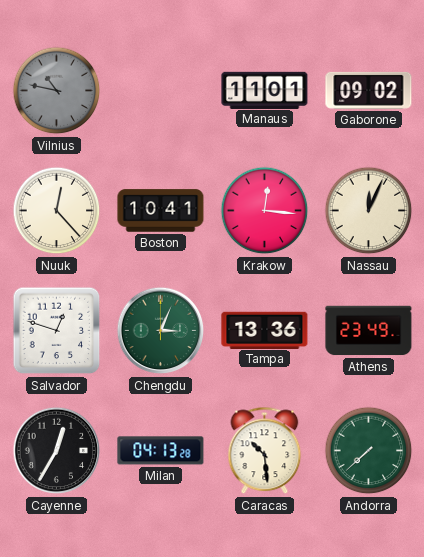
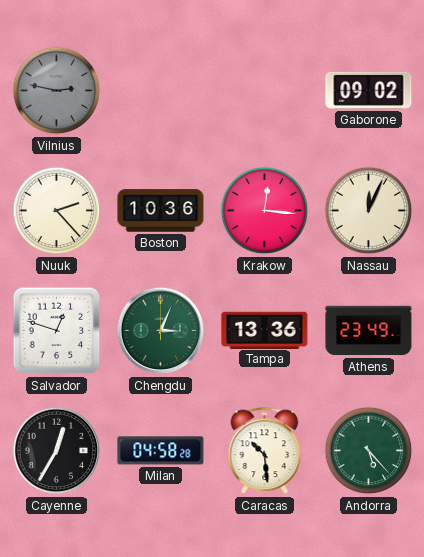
Vilnius: 10:47 -> 2:47 (57, 91)
Manaus: 11:01 -> none (265, 90)
Nuuk: 12:23 -> 2:23 (57, 211)
Boston: 10:41 -> 10:36 (161, 211)
Milan: 04:13 -> 04:58 (161, 451)
Andorra: 7:38 -> 5:23 (369, 451)
